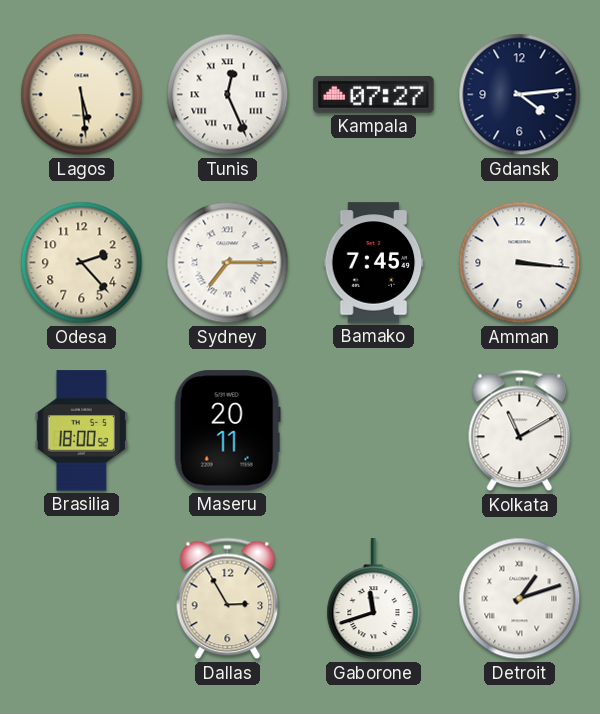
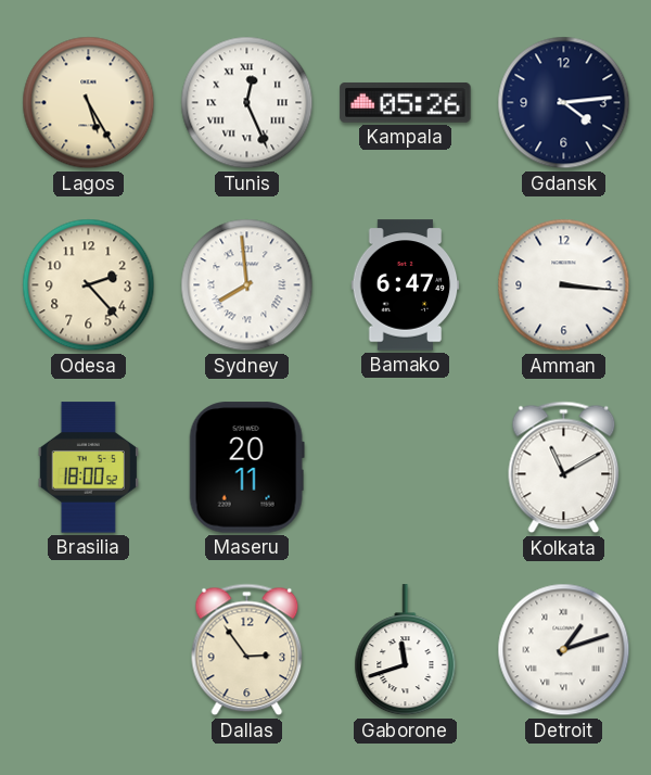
Lagos: 5:29 -> 5:25 (89, 103)
Kampala: 07:27 -> 05:26 (406, 102)
Sydney: 7:15 -> 7:59 (247, 285)
Bamako: 7:45 -> 6:47 (406, 285)
Dallas: 2:55 -> 2:54 (247, 650)
